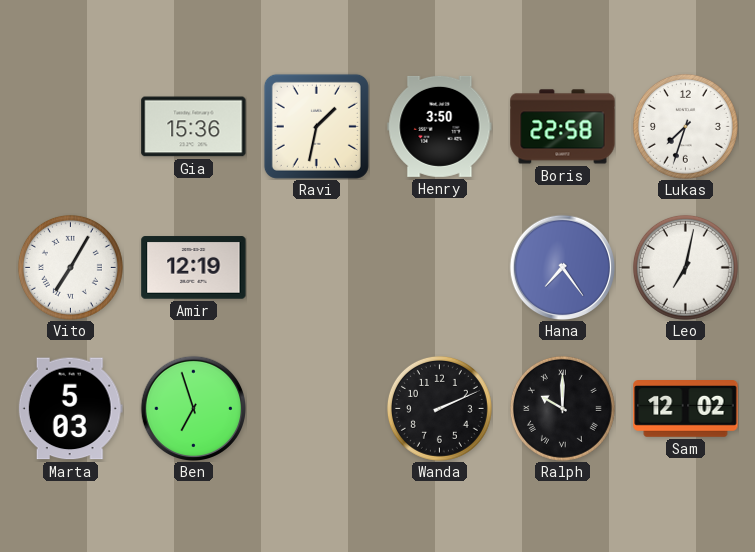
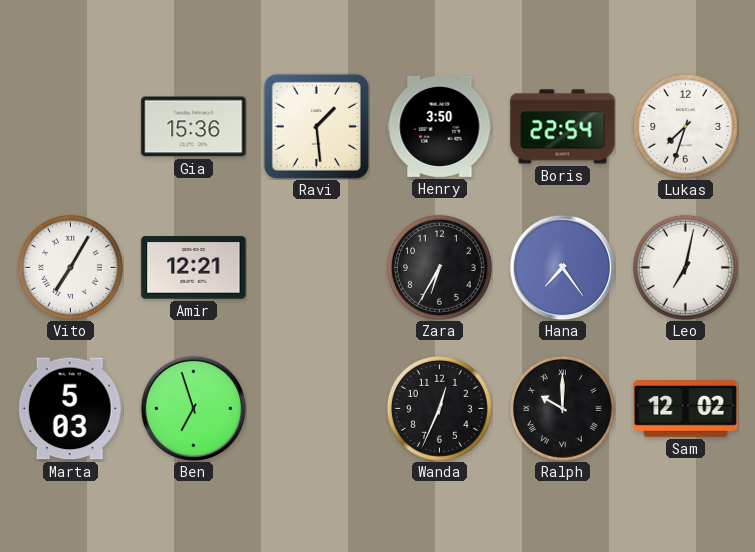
Ravi: 1:32 -> 1:29 (316, 126)
Boris: 22:58 -> 22:54 (563, 127)
Amir: 12:19 -> 12:21 (194, 268)
Zara: none -> 6:35 (439, 267)
Wanda: 2:11 -> 12:34 (439, 408)
